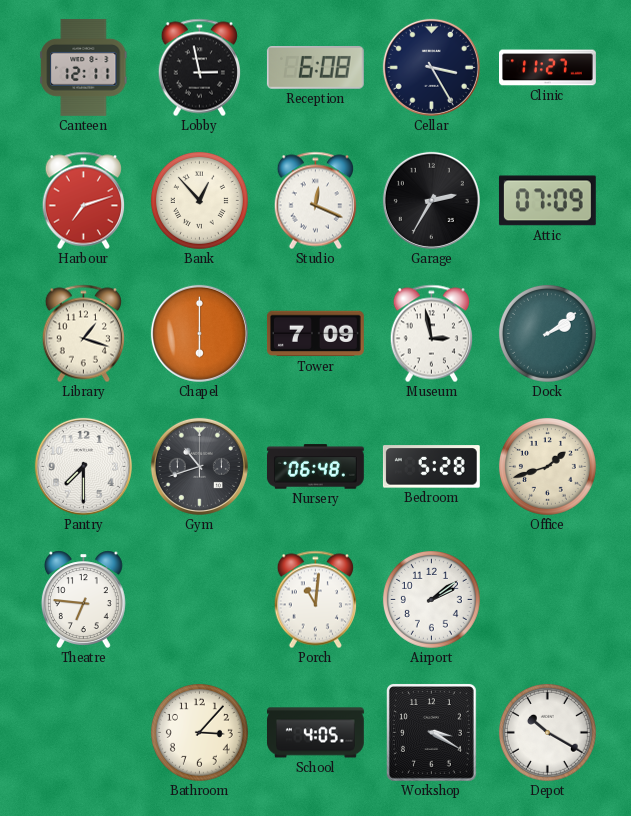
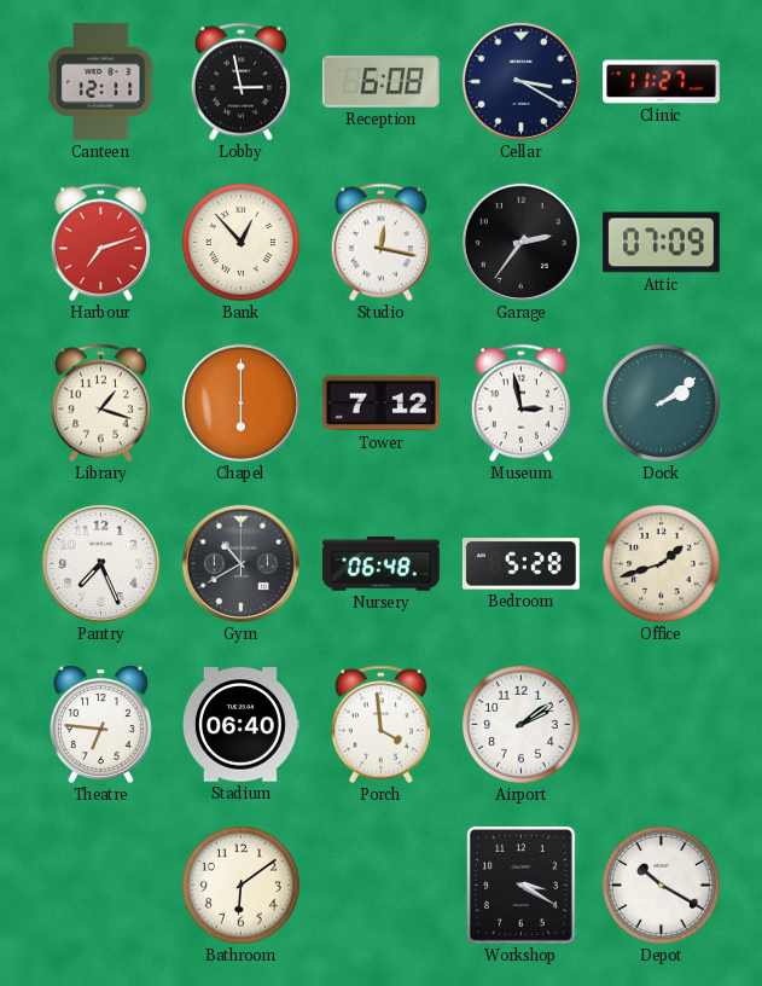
Cellar: 3:25 -> 3:20 (520, 81)
Studio: 12:19 -> 12:17 (380, 243)
Garage: 2:35 -> 2:36 (520, 242)
Tower: 7:09 -> 7:12 (382, 404)
Pantry: 7:30 -> 7:26 (100, 563)
Gym: 10:42 -> 10:40 (240, 563)
Stadium: none -> 06:40 (240, 725)
Porch: 11:01 -> 3:59 (380, 725)
Bathroom: 3:07 -> 6:09 (240, 884)
School: 4:05 -> none (316, 733)
